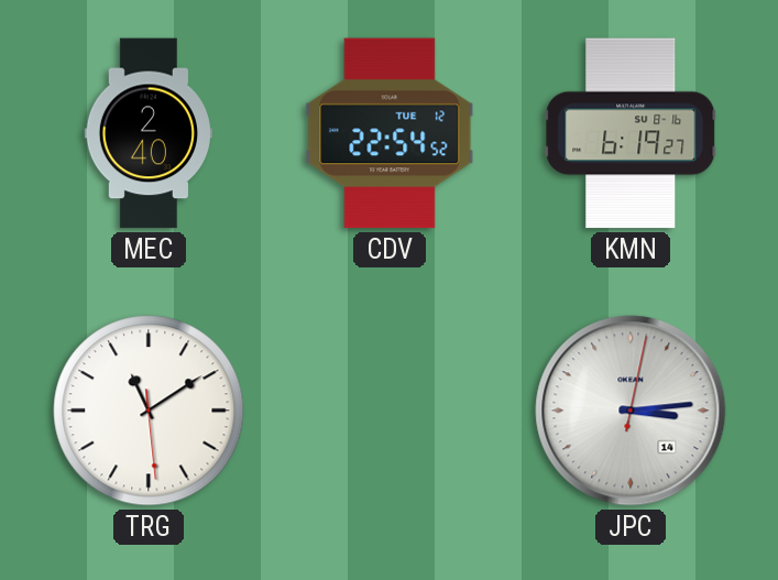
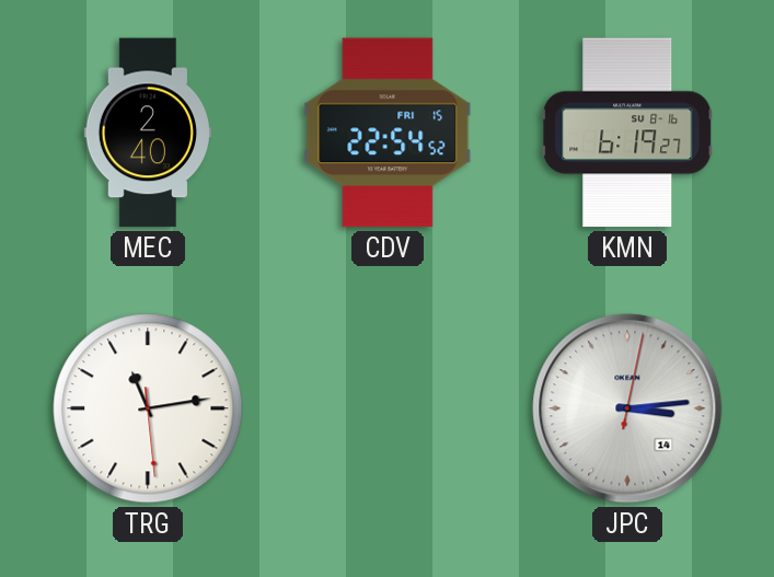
CDV date: TUE 12 -> FRI 15 (388, 132)
TRG: 11:09 -> 11:13 (148, 408)
